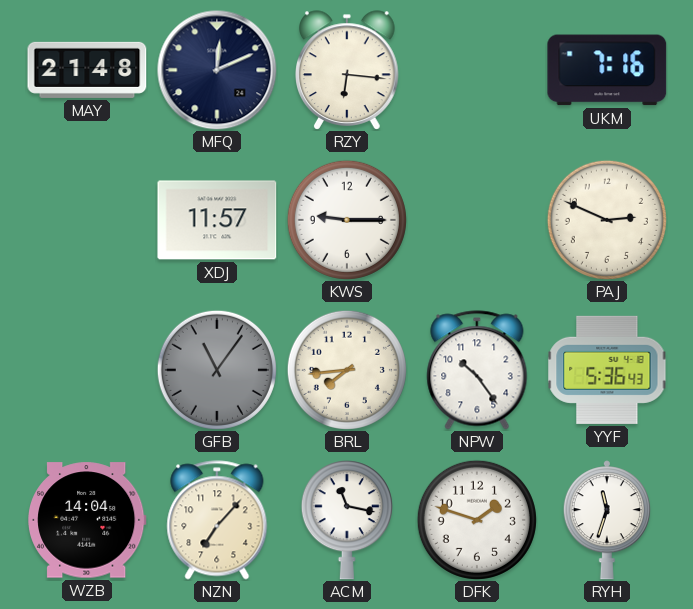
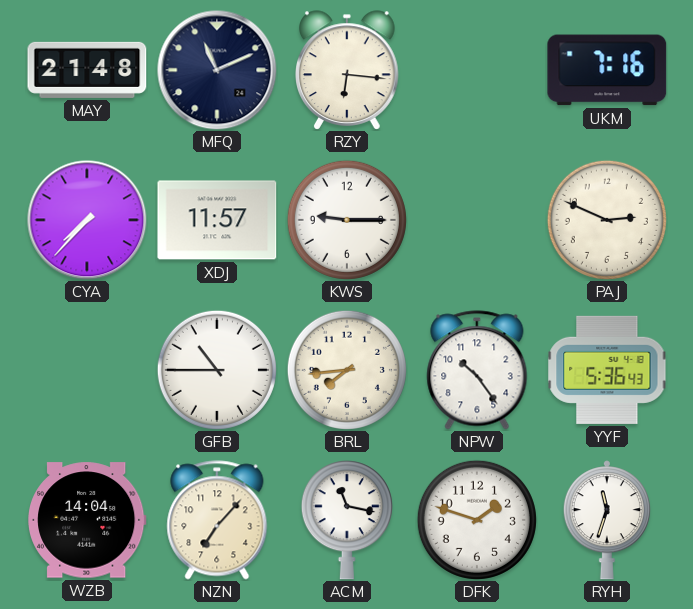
MFQ: 12:11 -> 11:11 (217, 70)
CYA: none -> 7:37 (87, 220)
GFB: 11:06 -> 10:45 (217, 370)
GFB dial: grey -> white (217, 370)
